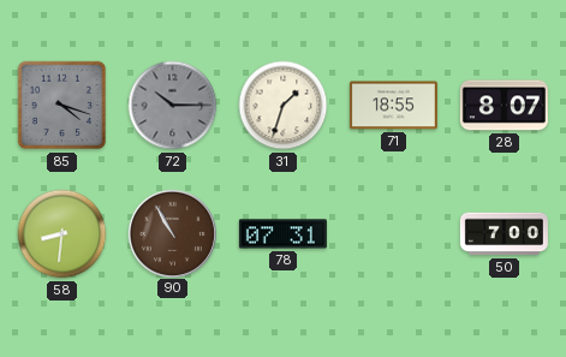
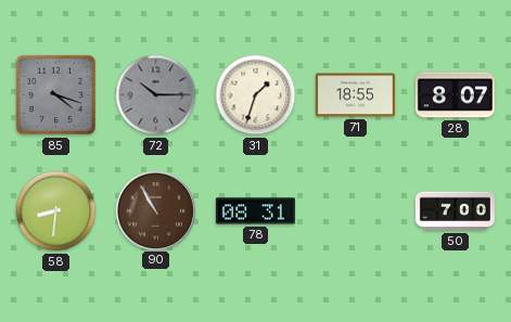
78: 07:31 -> 08:31 (255, 211)
